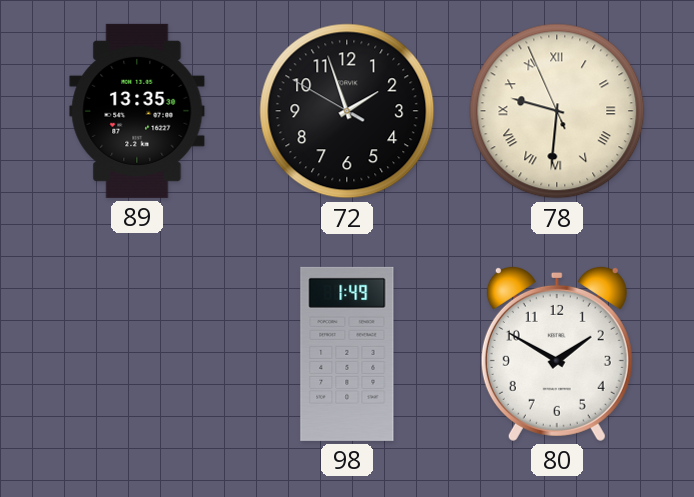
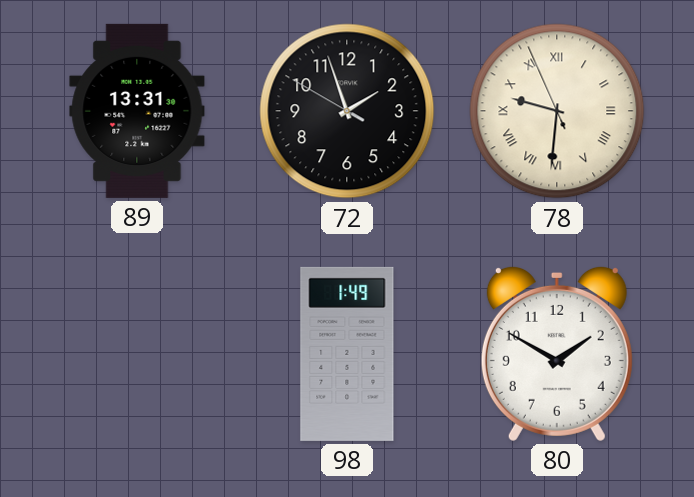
89: 13:35 -> 13:31 (137, 111)
